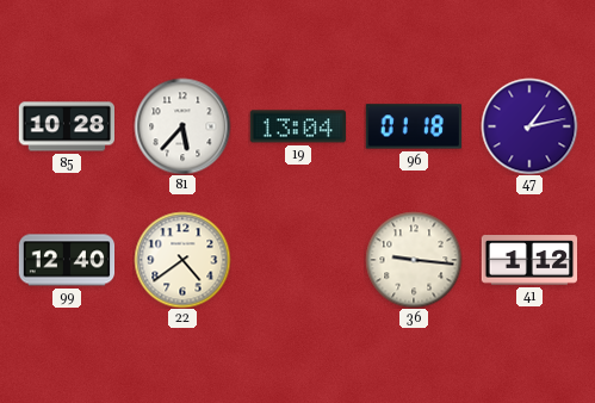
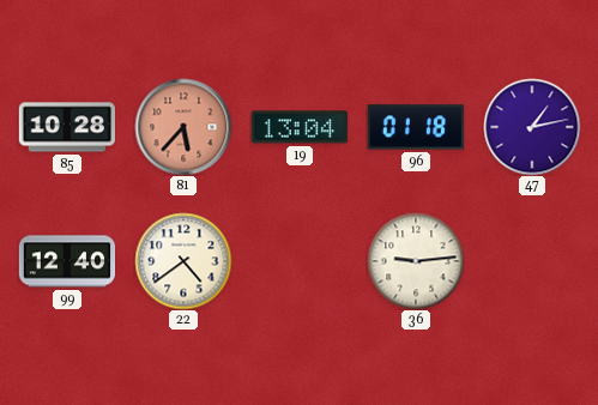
81 dial: white -> salmon (183, 127)
36: 9:16 -> 9:14 (416, 261)
41: 1:12 -> none (529, 260)
